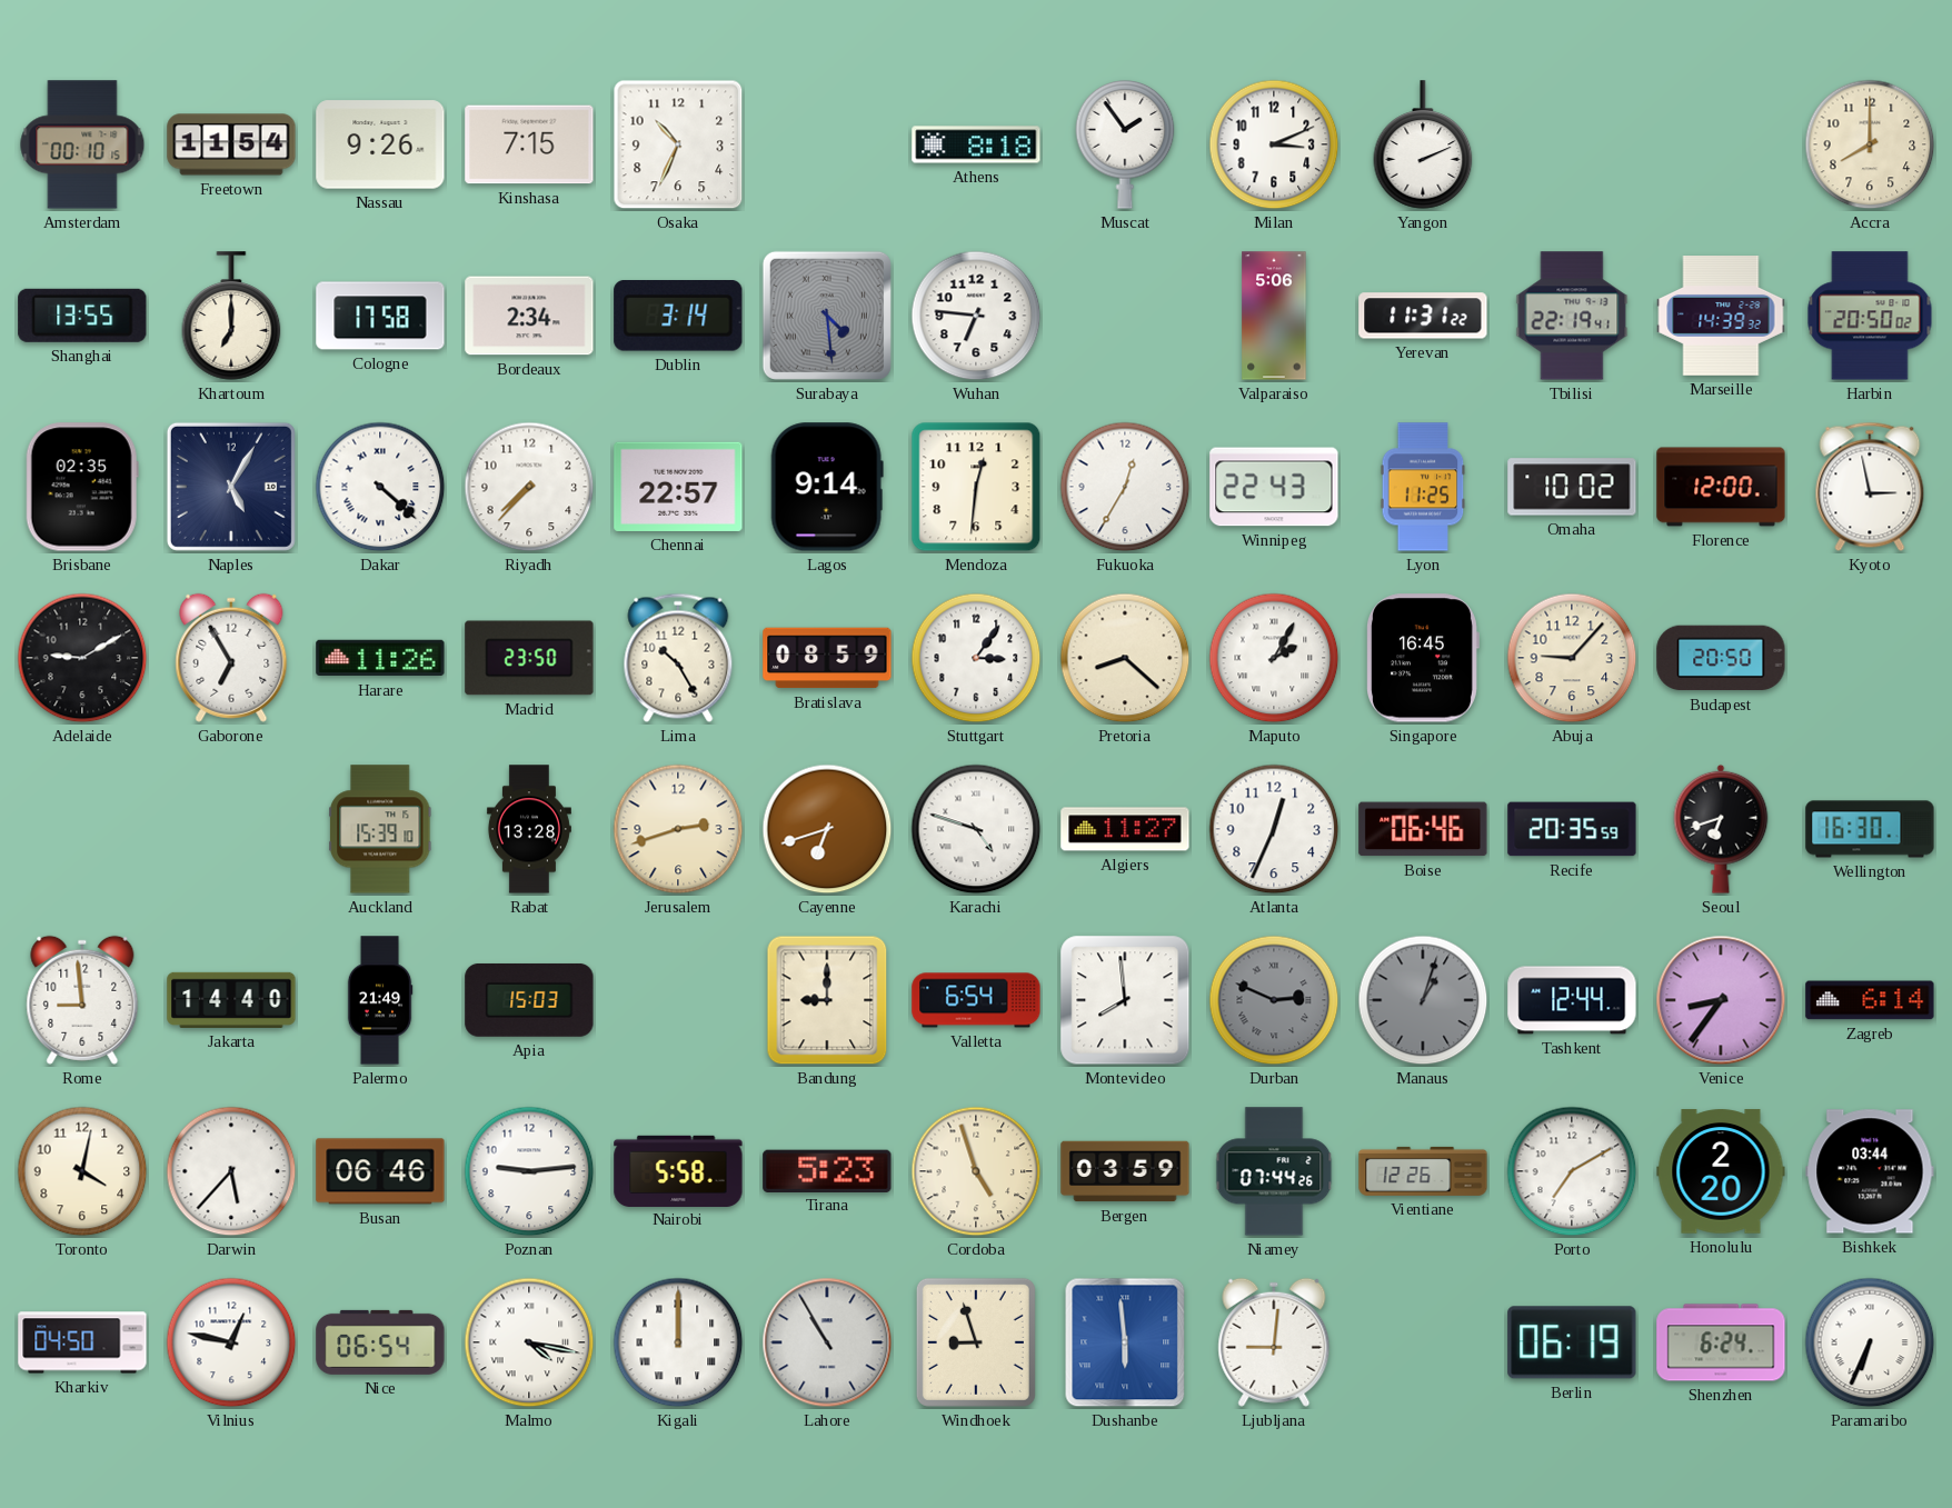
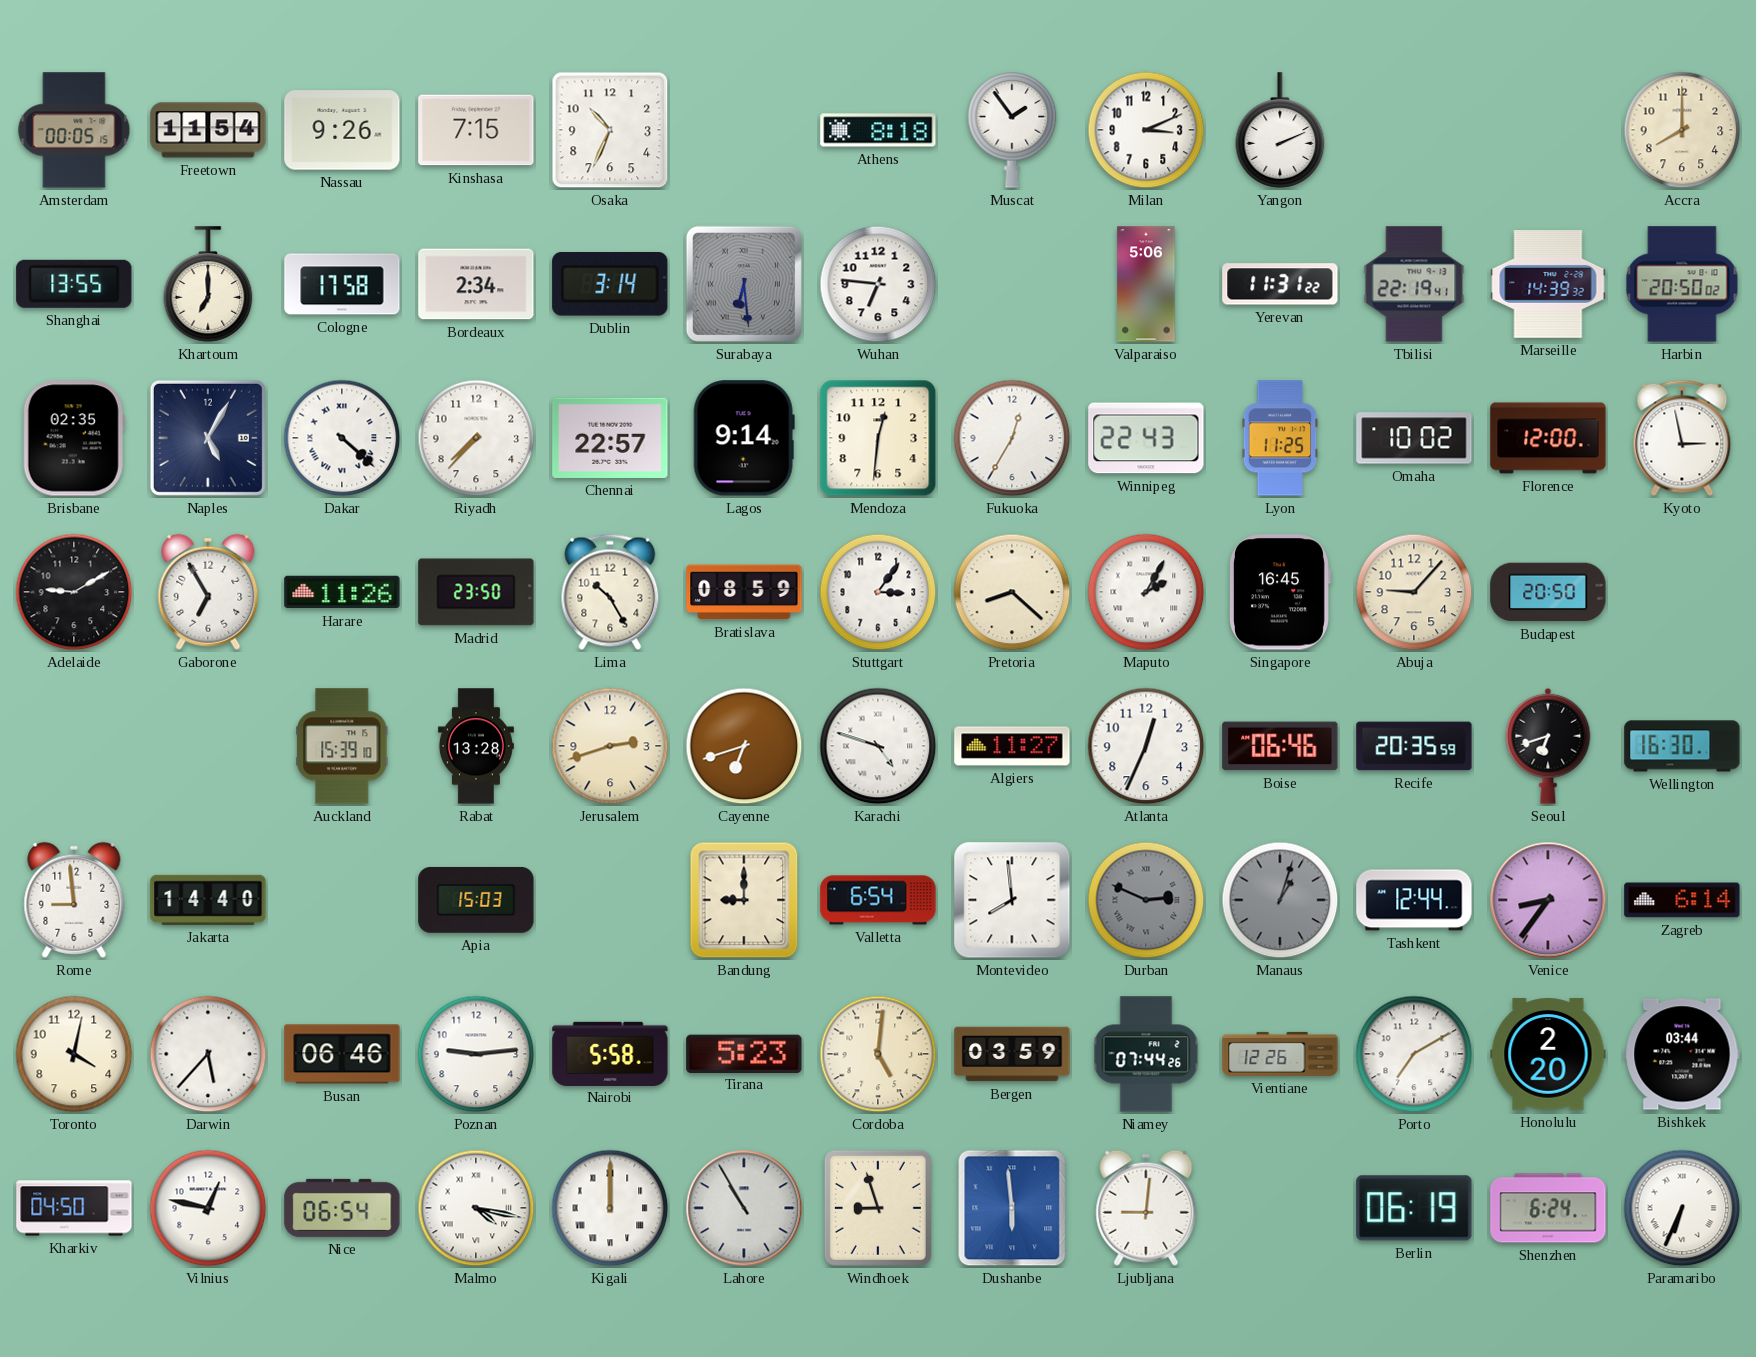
Amsterdam: 00:10 -> 00:05 (74, 130)
Surabaya: 4:29 -> 6:29 (744, 284)
Palermo: 21:49 -> none (380, 1000)
Cordoba: 4:57 -> 5:01 (878, 1054)
